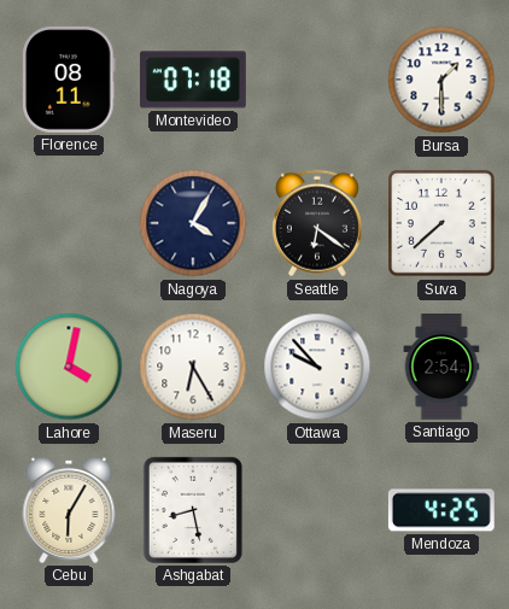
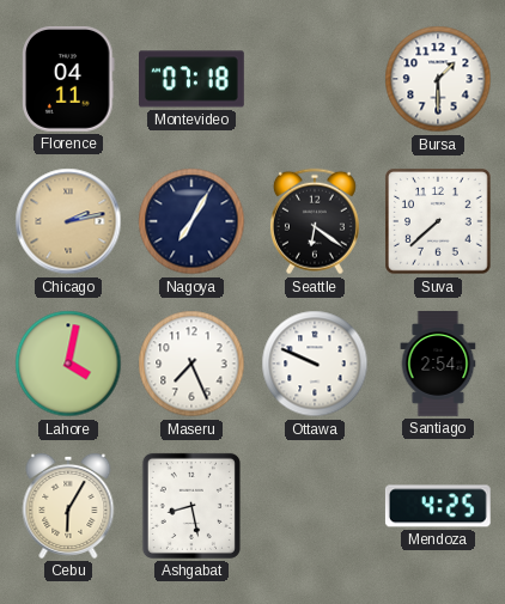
Florence: 08:11 -> 04:11 (68, 79)
Chicago: none -> 2:13 (68, 221)
Nagoya: 4:05 -> 7:05 (191, 221)
Maseru: 6:25 -> 7:26 (191, 364)
Ottawa: 9:53 -> 9:49 (315, 364)
